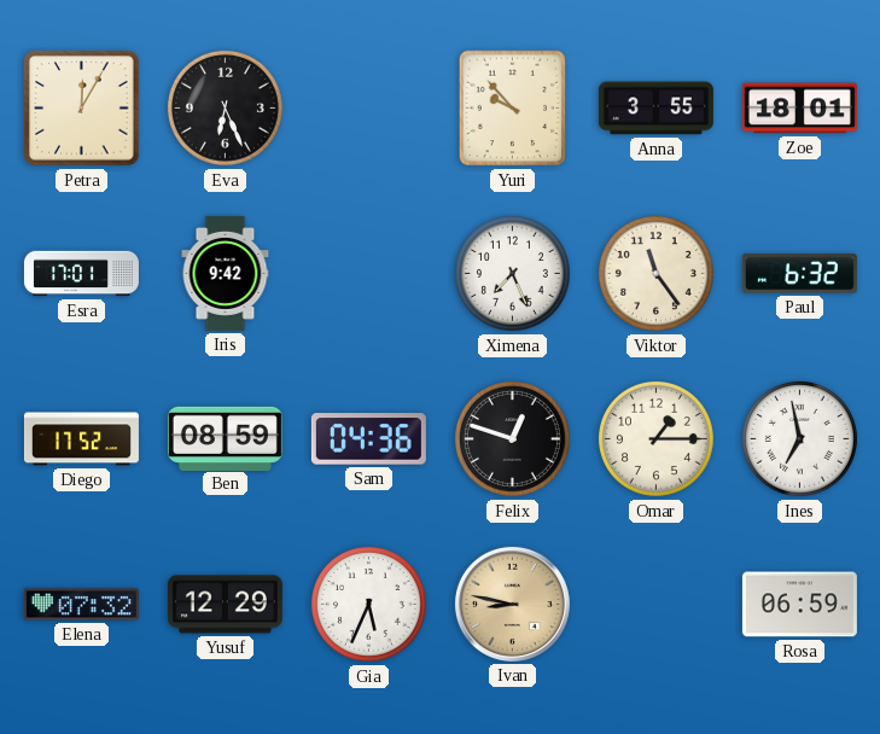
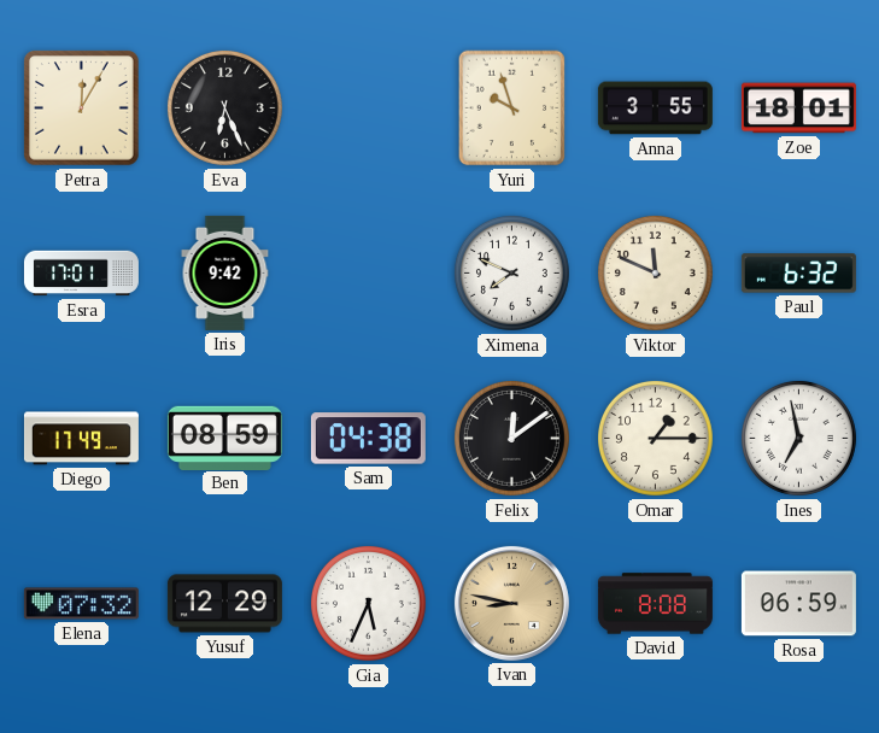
Yuri: 9:53 -> 9:57 (512, 109)
Ximena: 7:26 -> 7:49 (511, 272)
Viktor: 11:24 -> 11:49 (655, 272)
Diego: 17:52 -> 17:49 (81, 439)
Sam: 04:36 -> 04:38 (368, 439)
Felix: 12:48 -> 12:09 (511, 438)
David: none -> 8:08 (655, 604)
